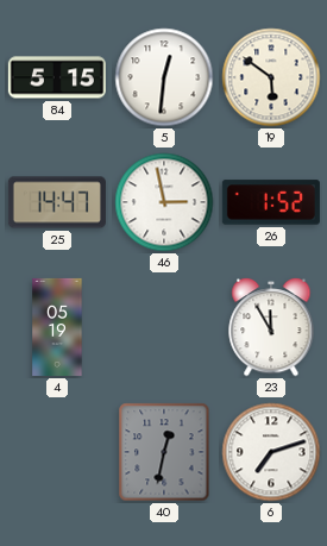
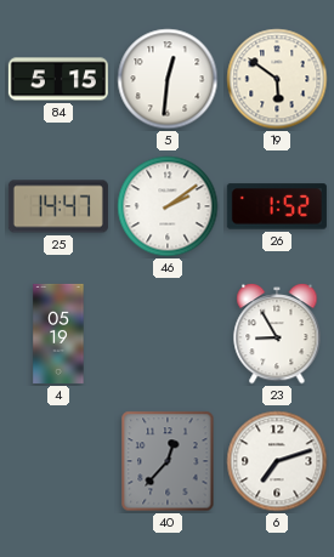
46: 2:58 -> 2:09 (168, 206)
23: 11:55 -> 8:55 (277, 334)
40: 12:32 -> 12:37 (168, 461)
